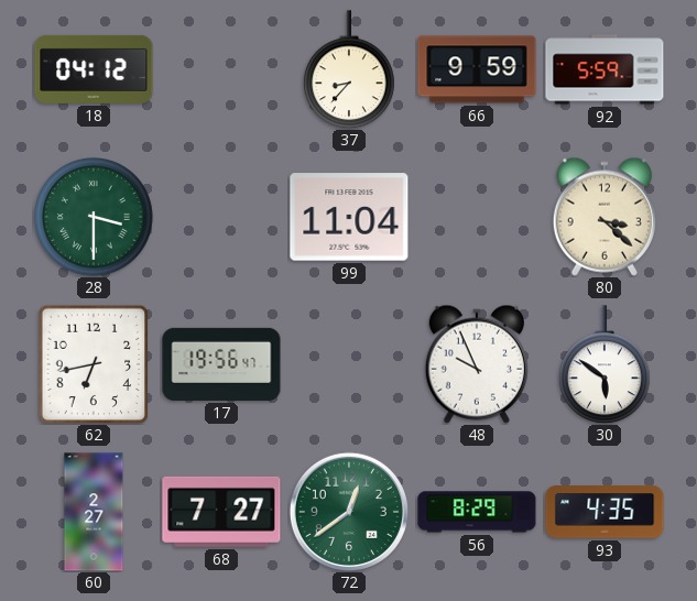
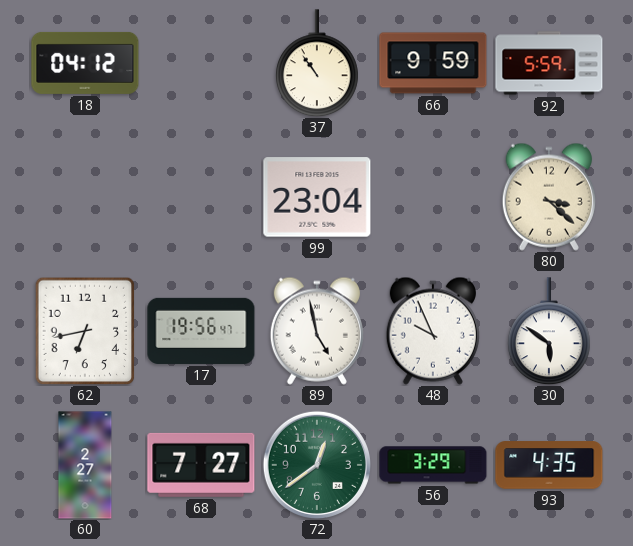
37: 8:37 -> 10:54 (317, 63)
28: 3:30 -> none (95, 218)
99: 11:04 -> 23:04 (317, 197)
89: none -> 4:58 (317, 331)
56: 8:29 -> 3:29 (433, 465)
